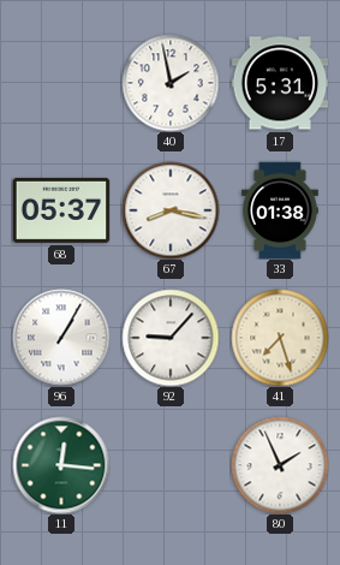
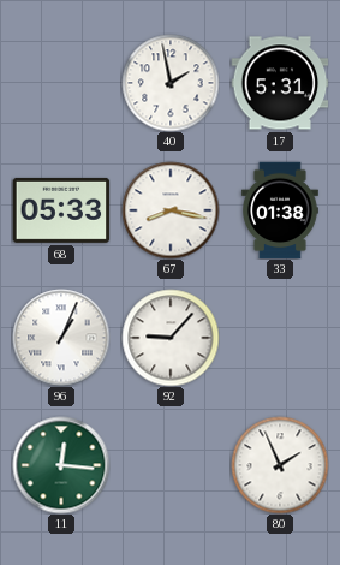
68: 05:37 -> 05:33 (61, 210)
96: 1:05 -> 1:04 (61, 338)
41: 7:27 -> none (280, 338)
